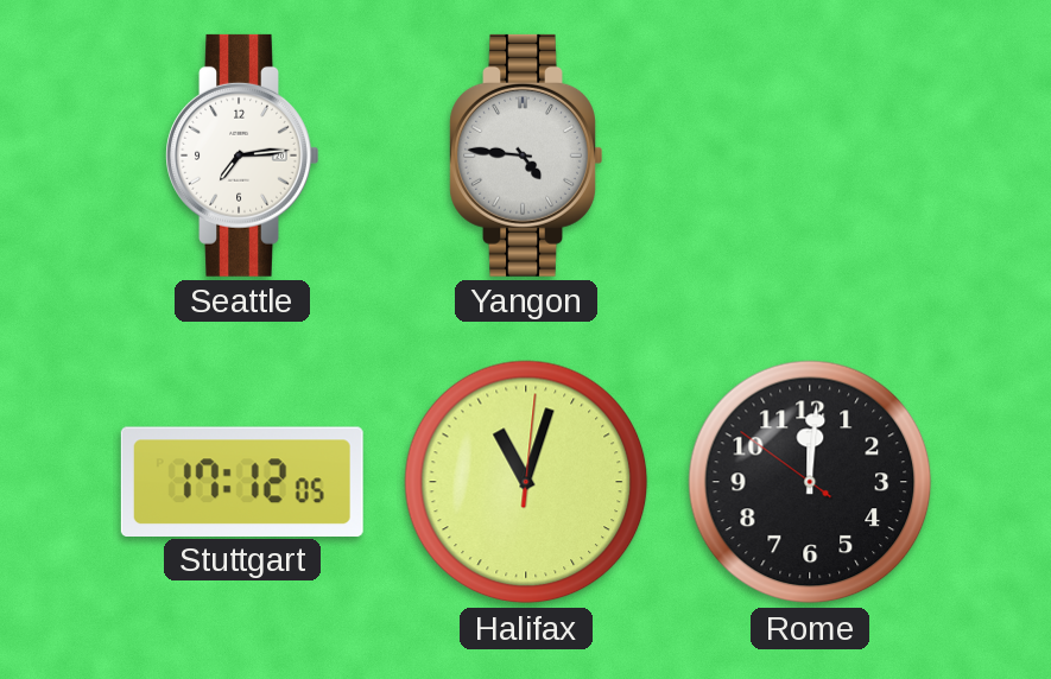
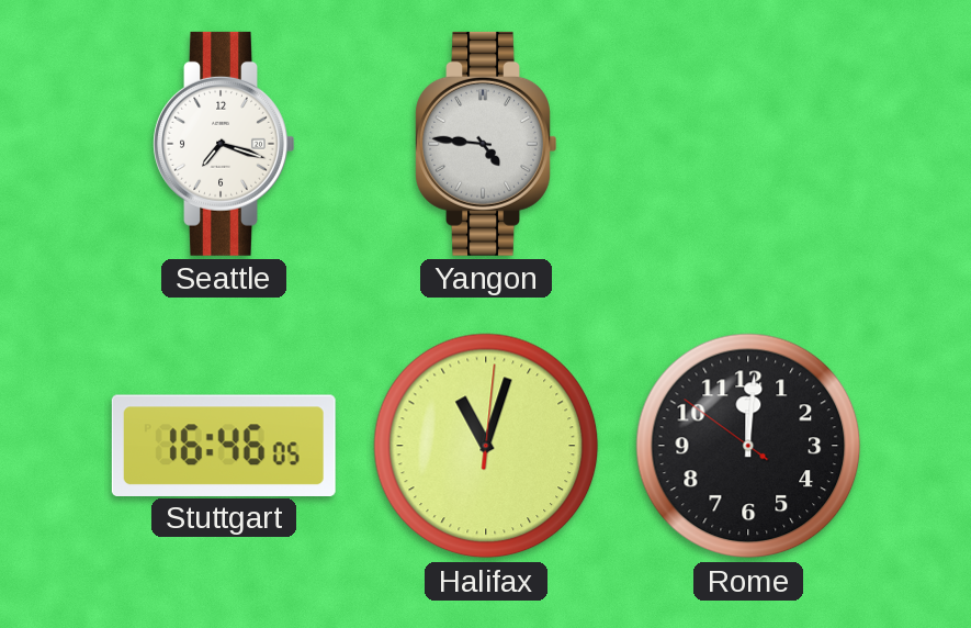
Seattle: 7:14 -> 7:18 (224, 144)
Stuttgart: 17:12 -> 16:46 (224, 445)
